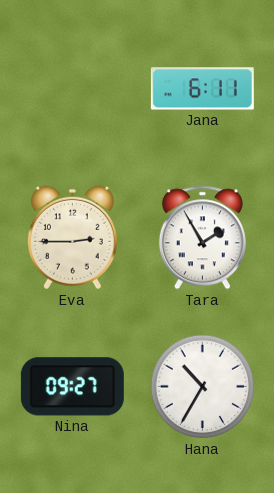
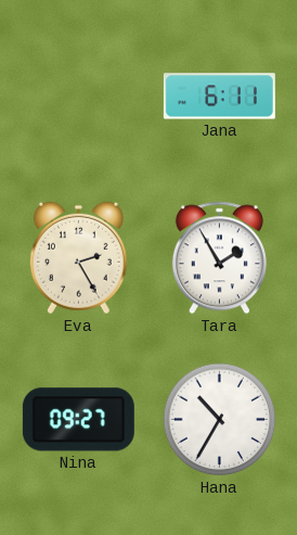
Eva: 2:45 -> 2:25 (78, 258)
